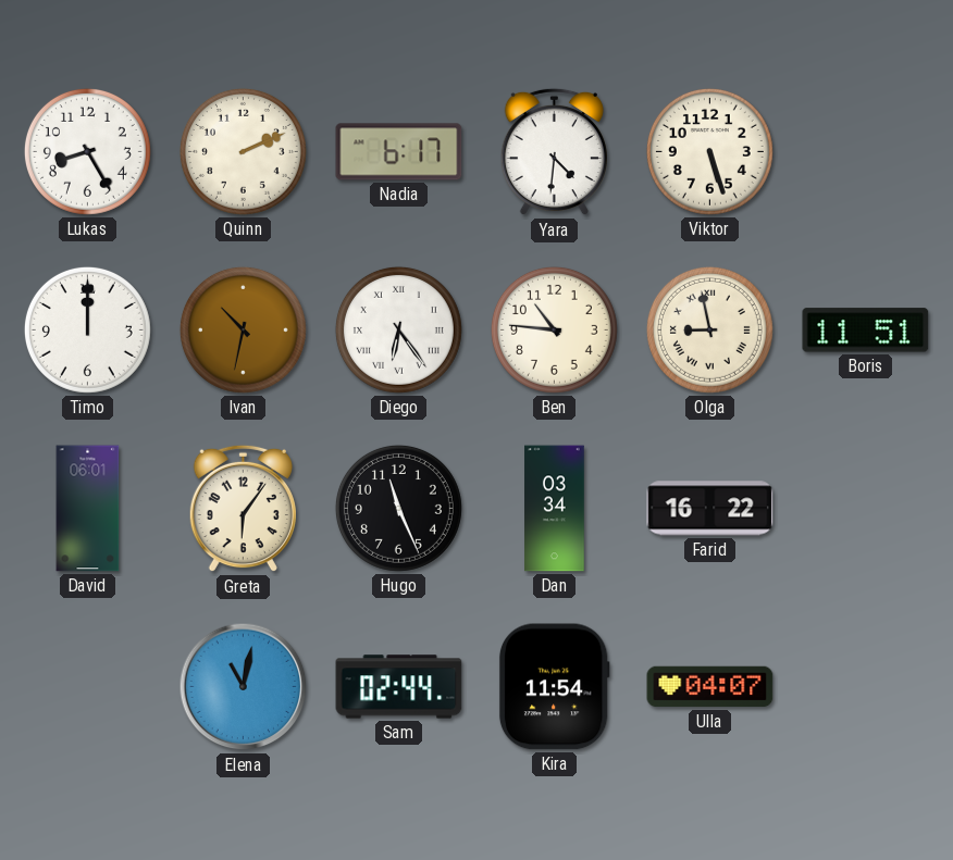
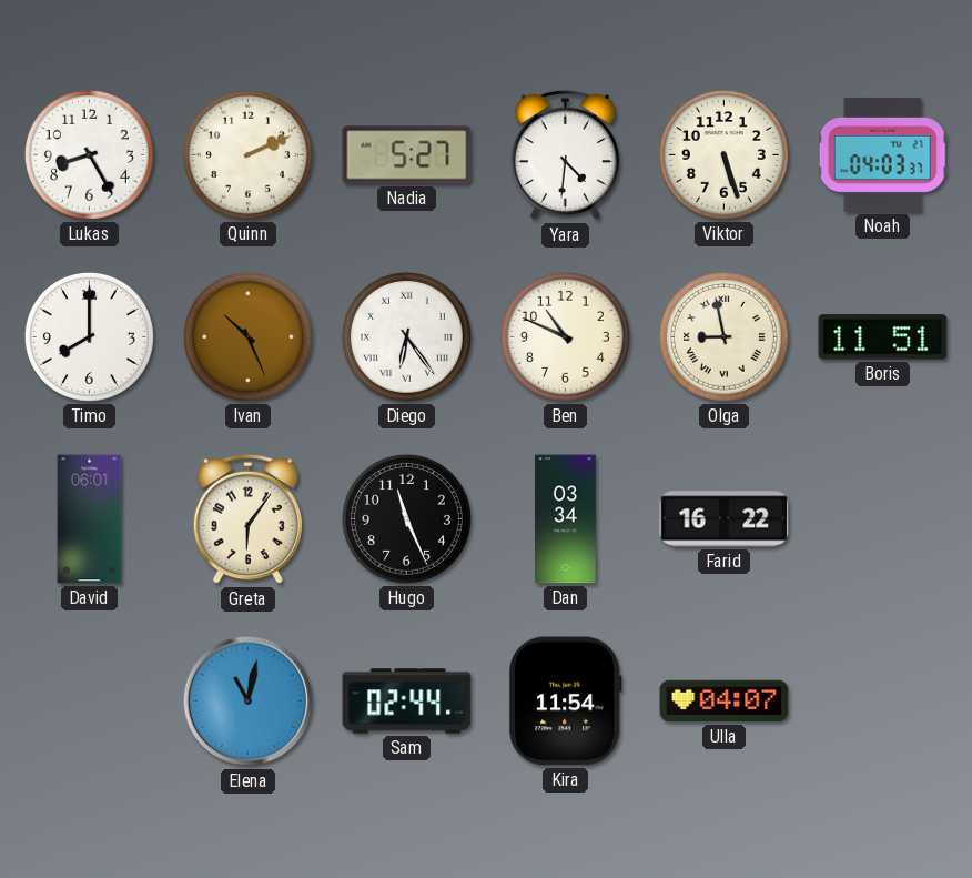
Nadia: 6:17 -> 5:27 (407, 155)
Noah: none -> 04:03 (882, 154)
Timo: 12:00 -> 8:00 (89, 336)
Ivan: 10:32 -> 10:26 (247, 336)
Ben: 10:46 -> 10:49 (565, 336)
